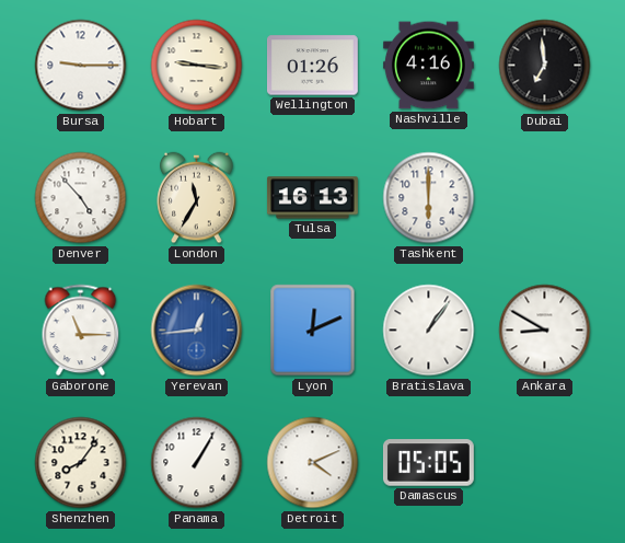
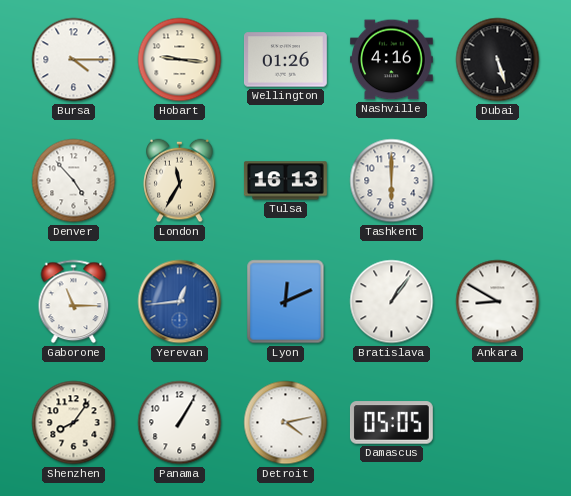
Bursa: 9:15 -> 4:15 (74, 60)
Dubai: 6:59 -> 5:27 (498, 60)
Detroit: 4:11 -> 4:13 (286, 423)
